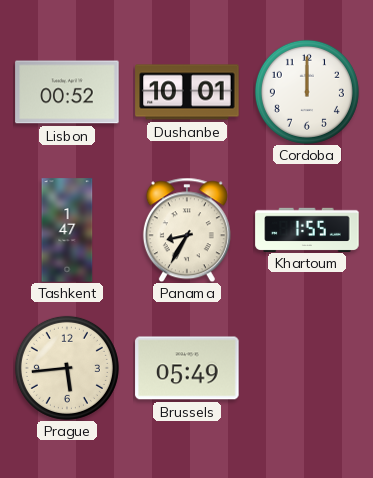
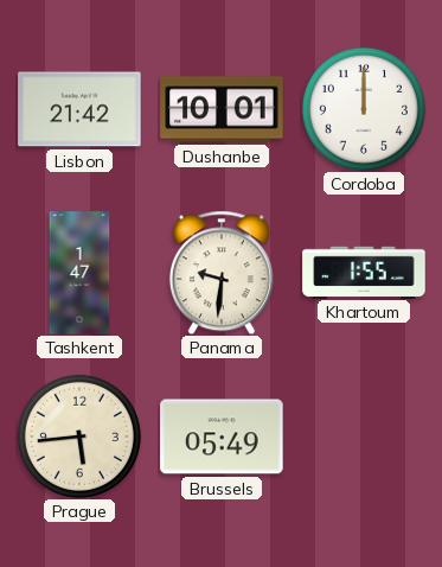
Lisbon: 00:52 -> 21:42 (79, 109)
Panama: 8:35 -> 9:31 (222, 273)
